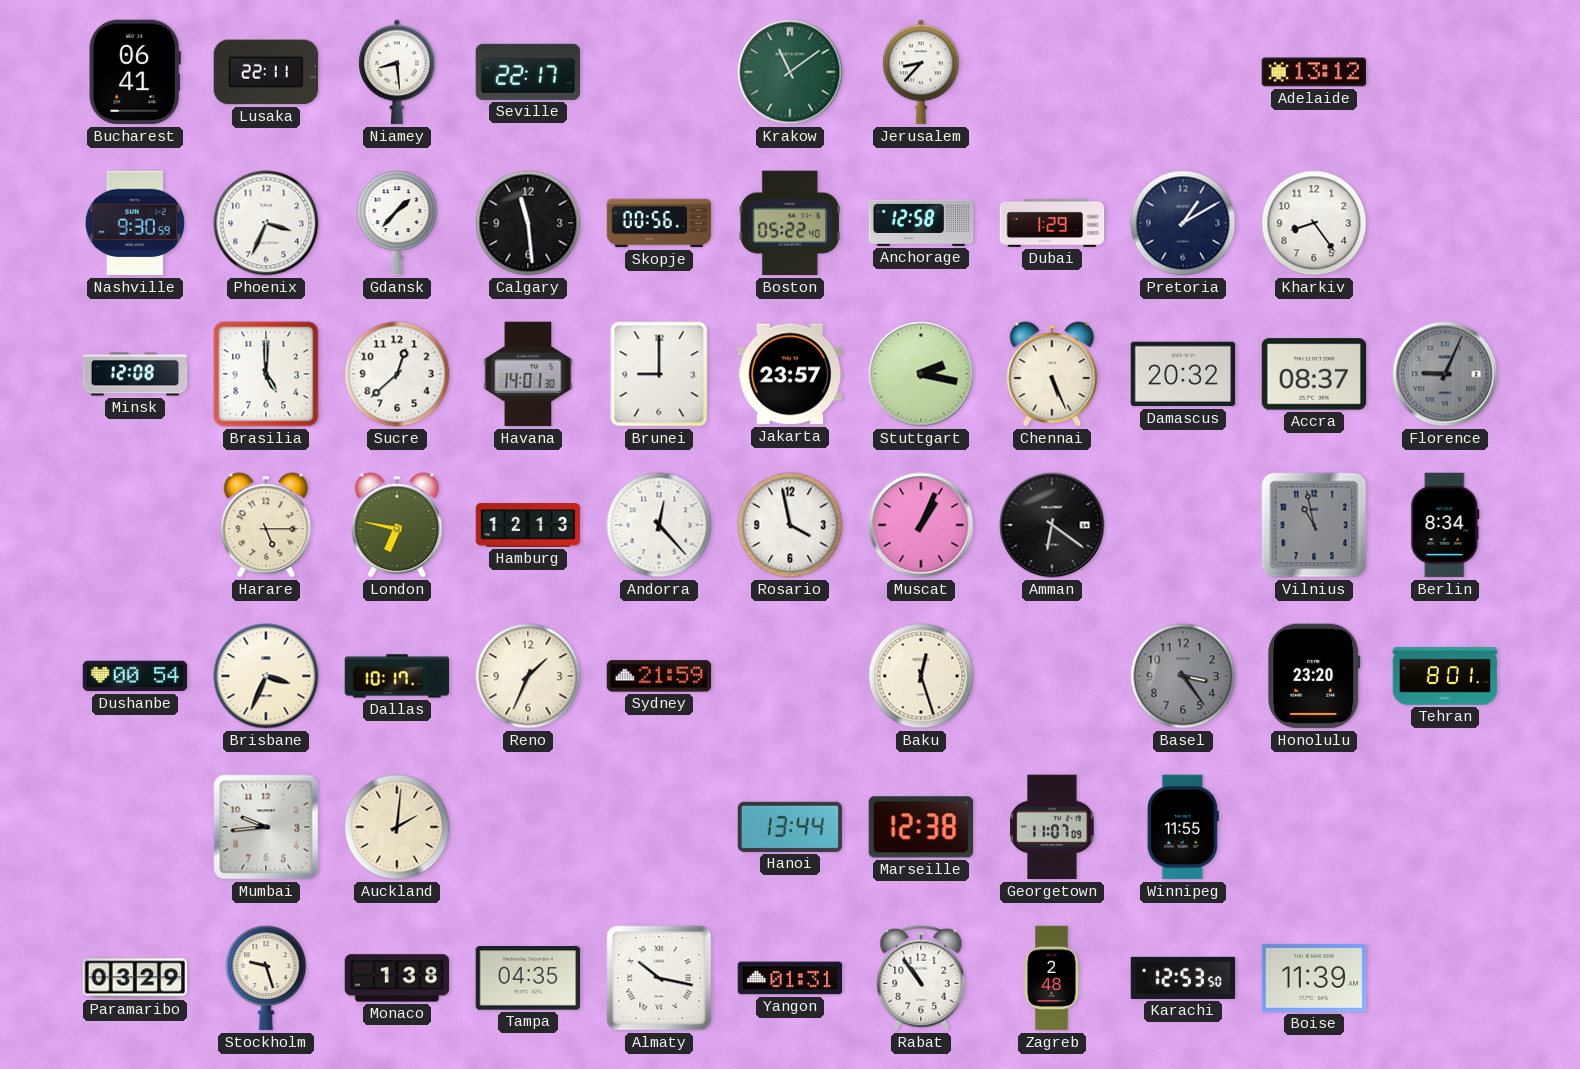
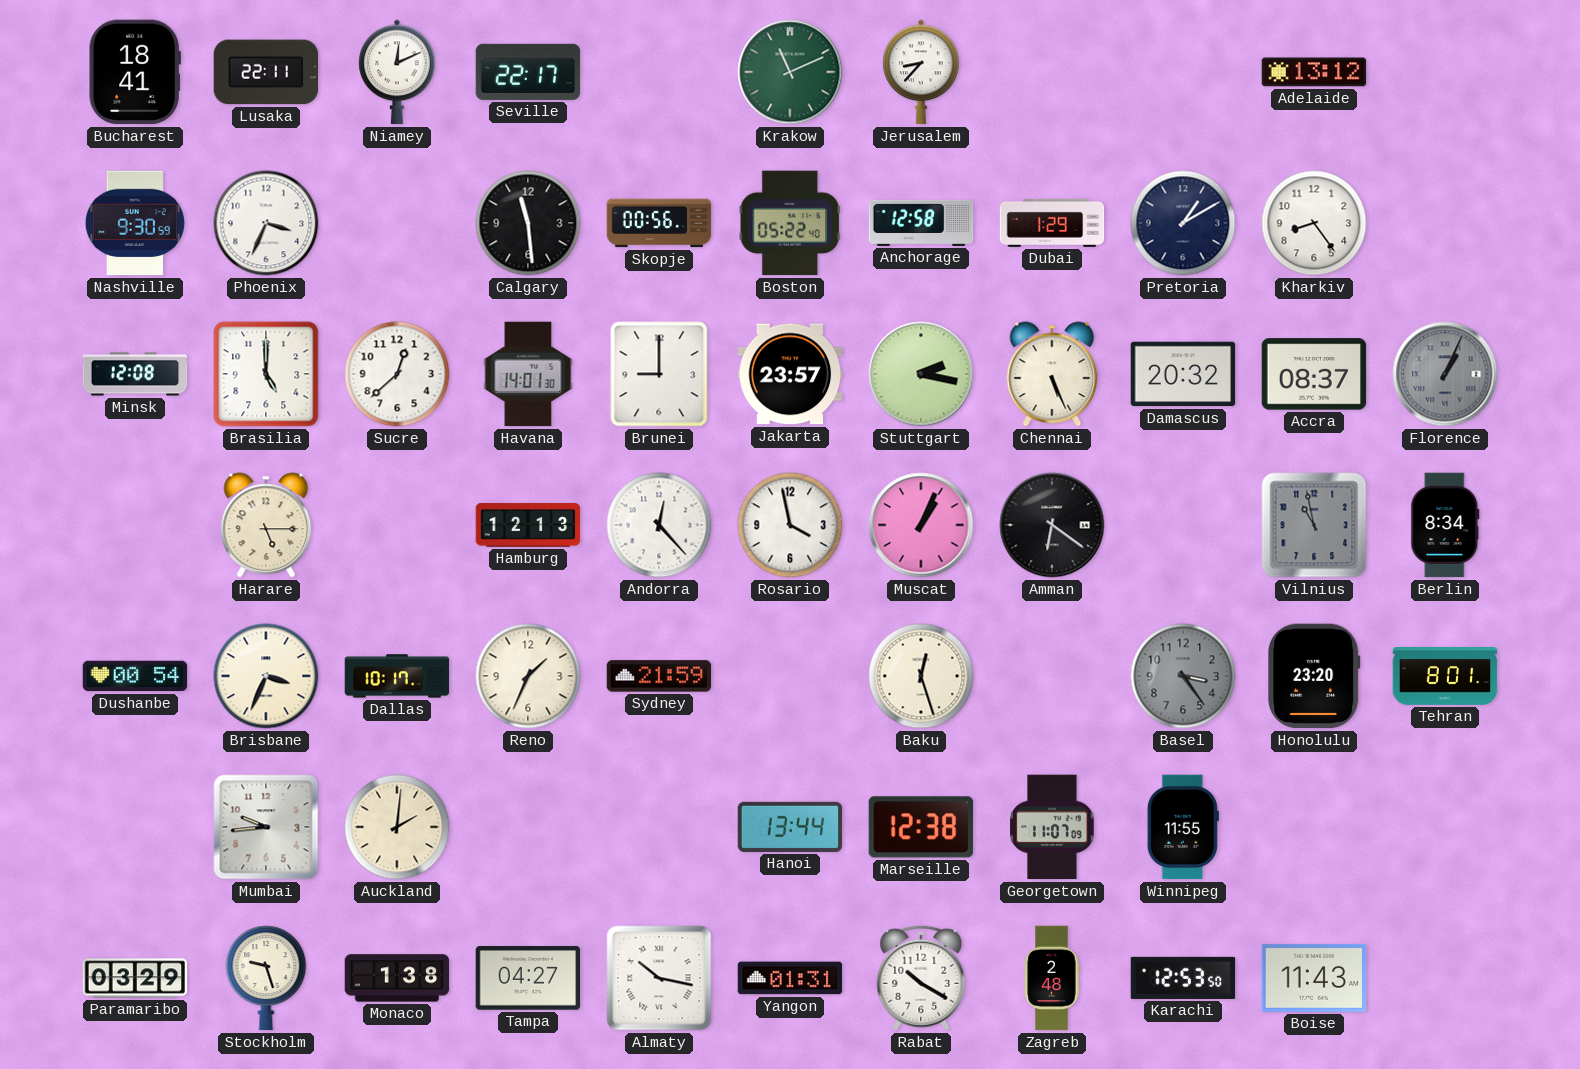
Bucharest: 06:41 -> 18:41 (135, 72)
Niamey: 8:29 -> 12:11 (397, 72)
Krakow: 11:09 -> 11:11 (790, 72)
Gdansk: 1:37 -> none (397, 223)
Florence: 9:04 -> 1:04 (1445, 374)
London: 6:47 -> none (397, 525)
Tampa: 04:35 -> 04:27 (528, 978)
Rabat: 10:54 -> 10:20 (921, 978)
Boise: 11:39 -> 11:43 (1314, 978)
